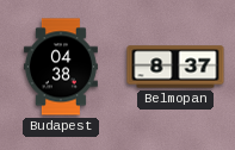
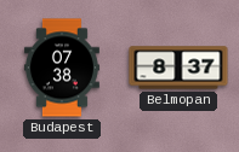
Budapest: 04:38 -> 07:38 (62, 68)
